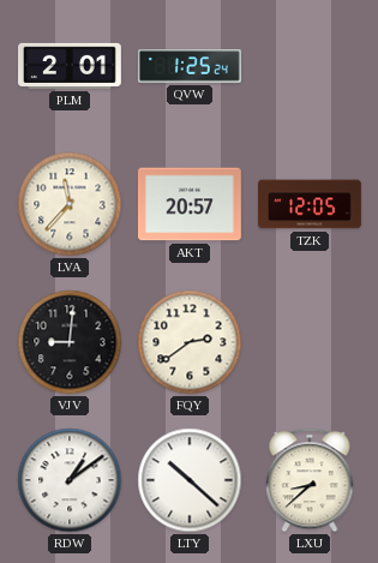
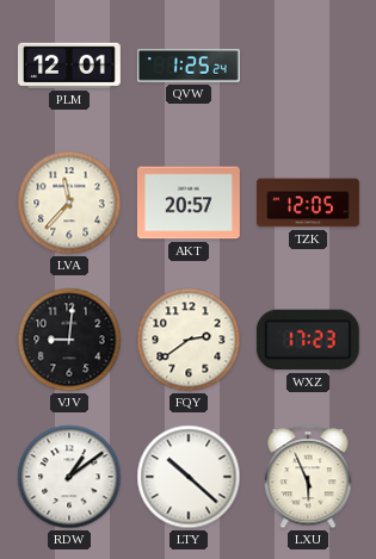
PLM: 2:01 -> 12:01 (70, 66)
WXZ: none -> 17:23 (308, 340)
LXU: 8:38 -> 5:56 (308, 477)
